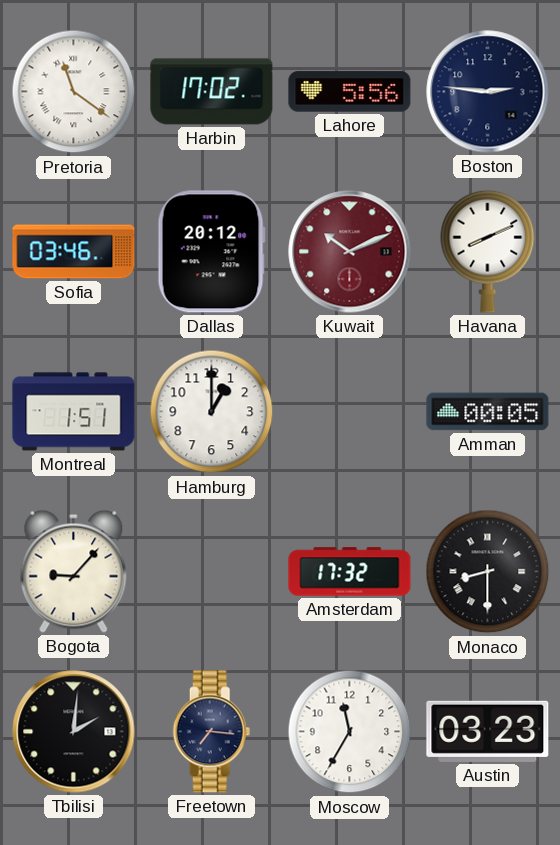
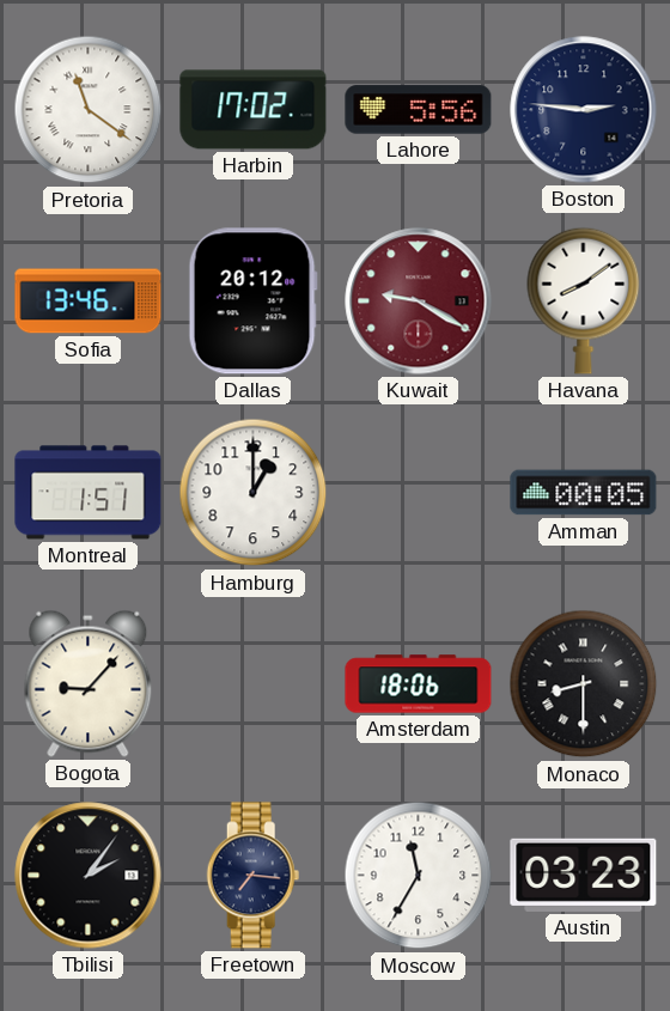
Sofia: 03:46 -> 13:46 (89, 302)
Kuwait: 10:11 -> 9:20 (419, 302)
Havana: 8:11 -> 8:09 (584, 300)
Amsterdam: 17:32 -> 18:06 (419, 684)
Tbilisi: 2:01 -> 2:06 (89, 876)
